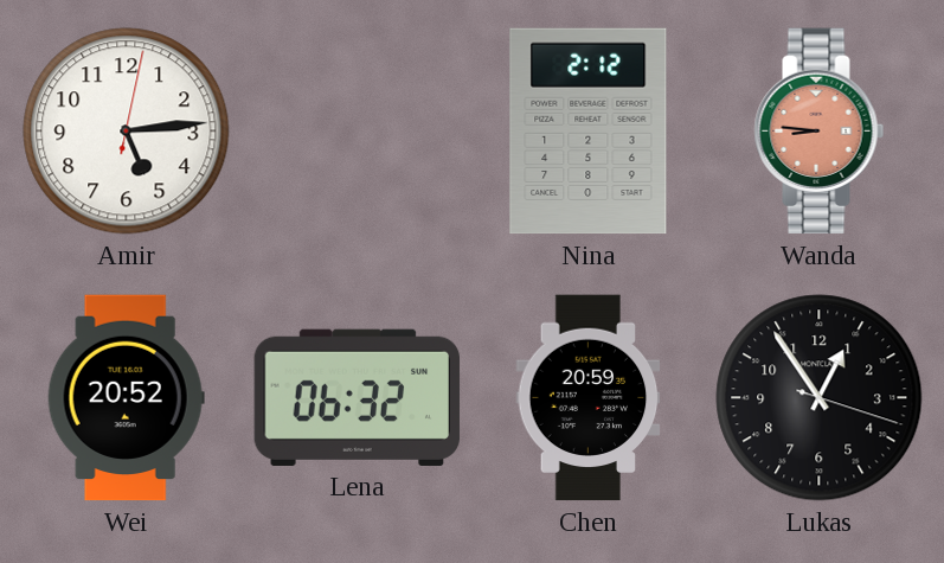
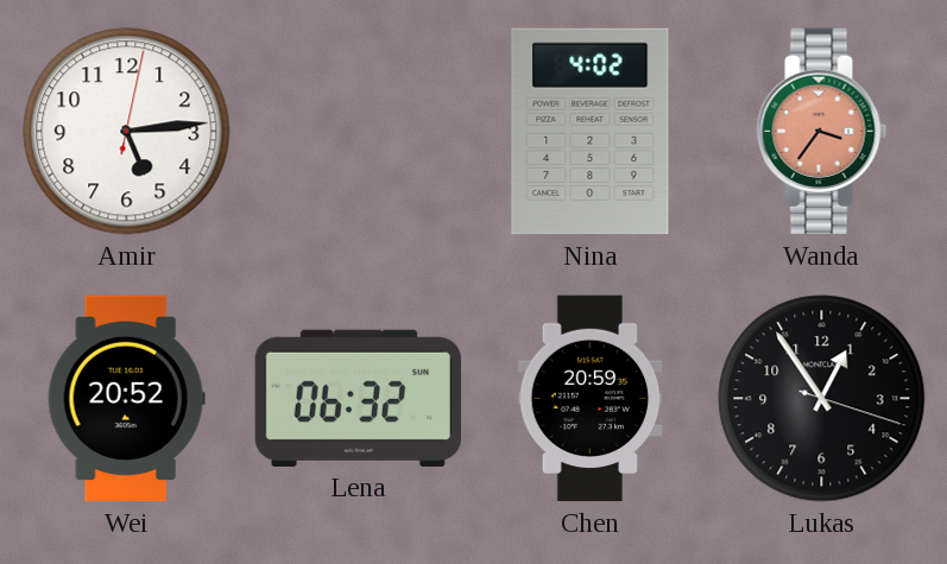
Nina: 2:12 -> 4:02 (591, 132)
Wanda: 8:46 -> 3:36 (822, 132)
